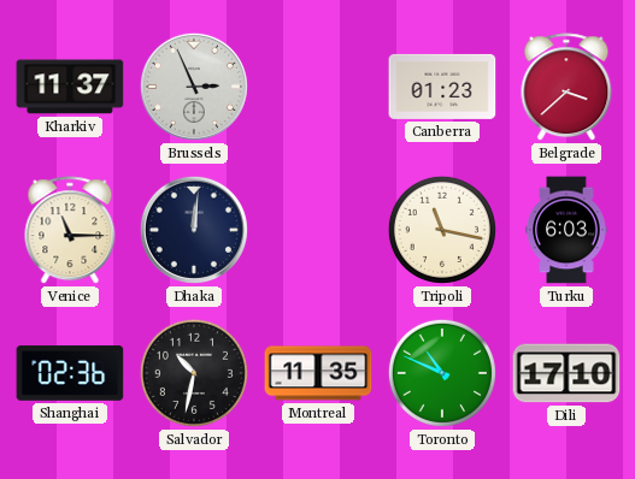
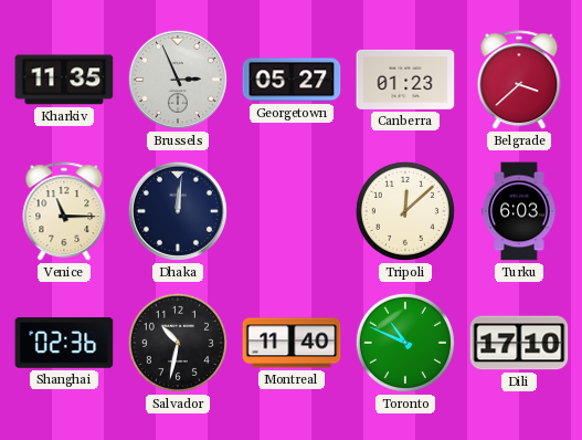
Kharkiv: 11:37 -> 11:35 (64, 80)
Georgetown: none -> 05:27 (292, 80)
Tripoli: 11:17 -> 12:08 (405, 211)
Montreal: 11:35 -> 11:40 (292, 343)
